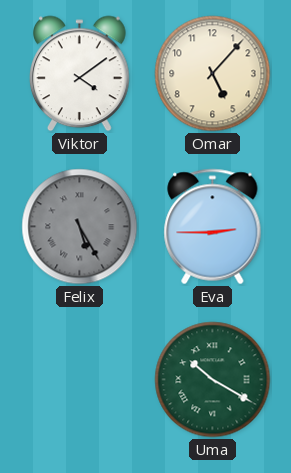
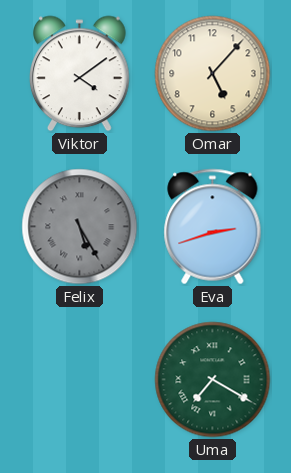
Eva: 2:45 -> 2:42 (213, 227)
Uma: 10:20 -> 7:20 (213, 380)
